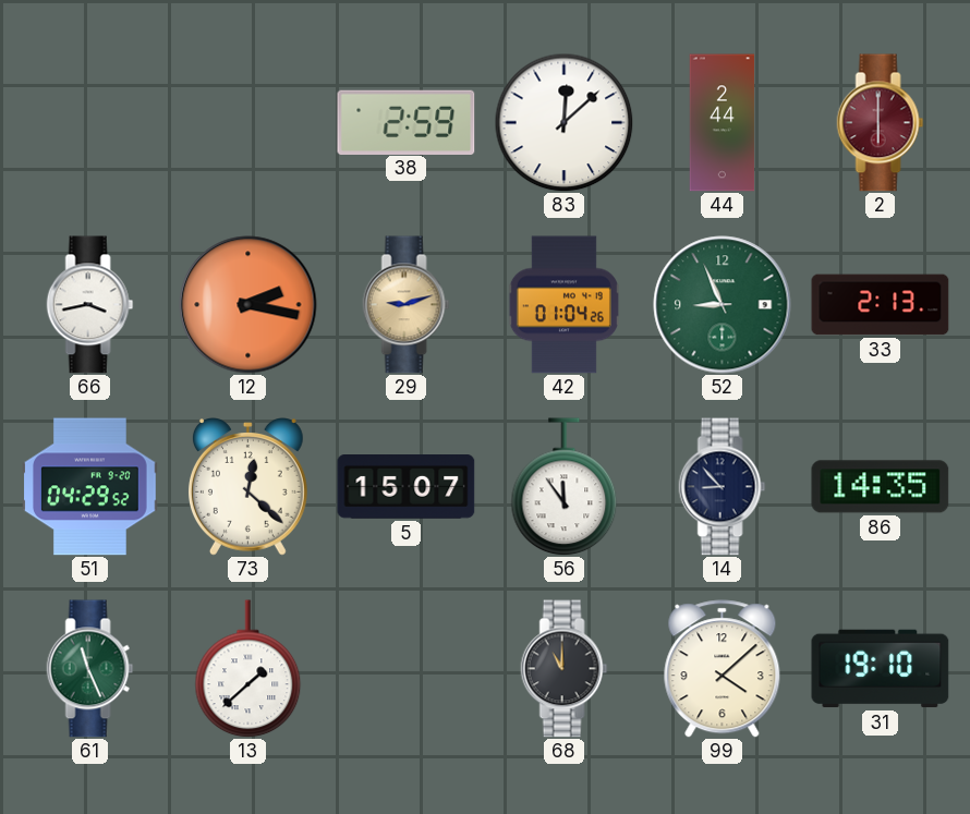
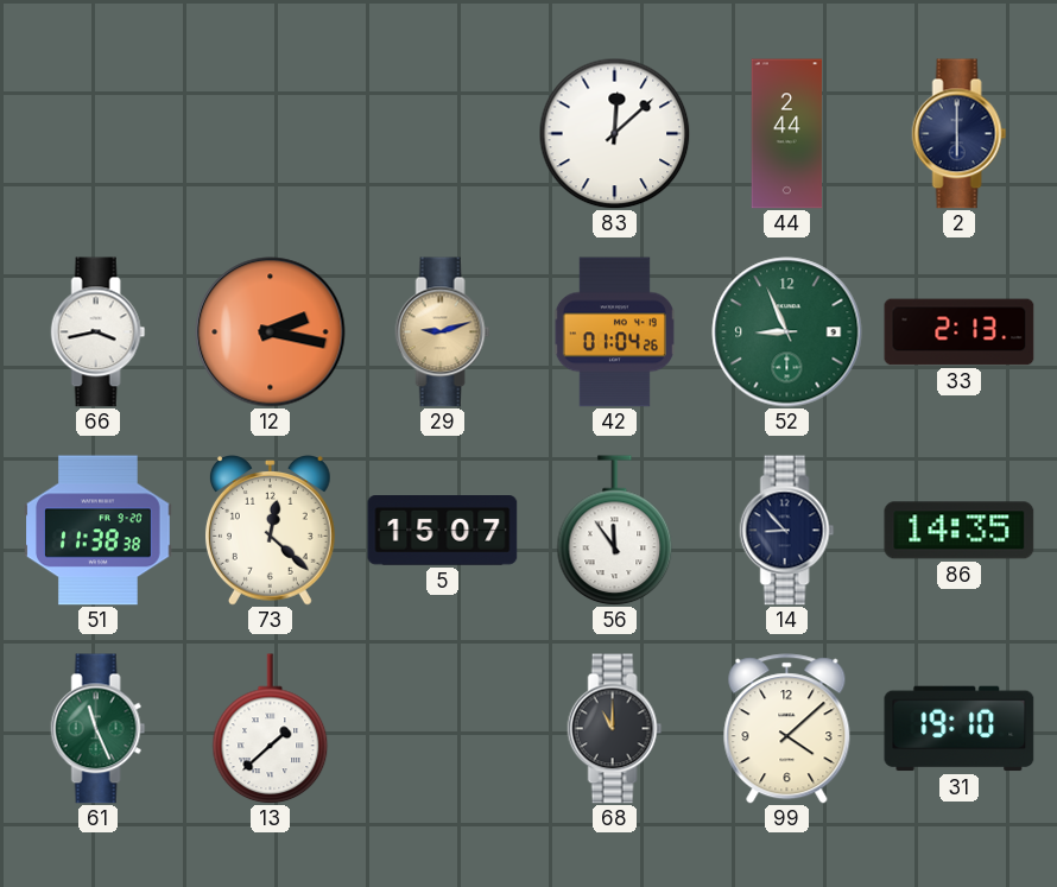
38: 2:59 -> none (407, 122)
2 dial: burgundy -> navy (960, 134)
51: 04:29 -> 11:38 (99, 531)
